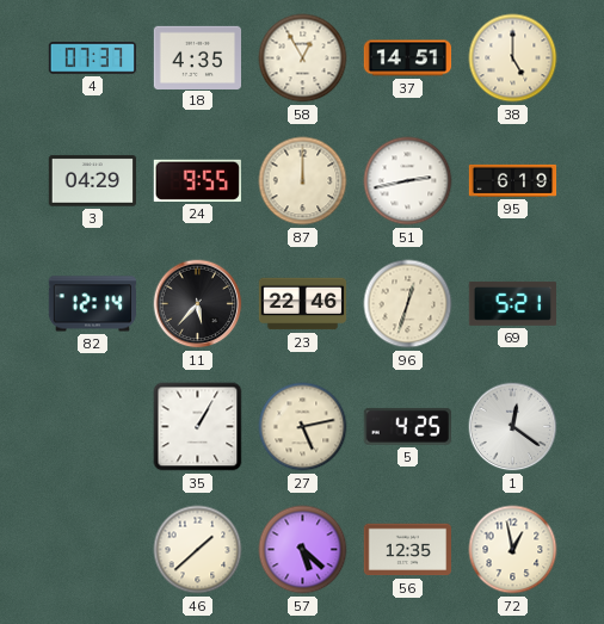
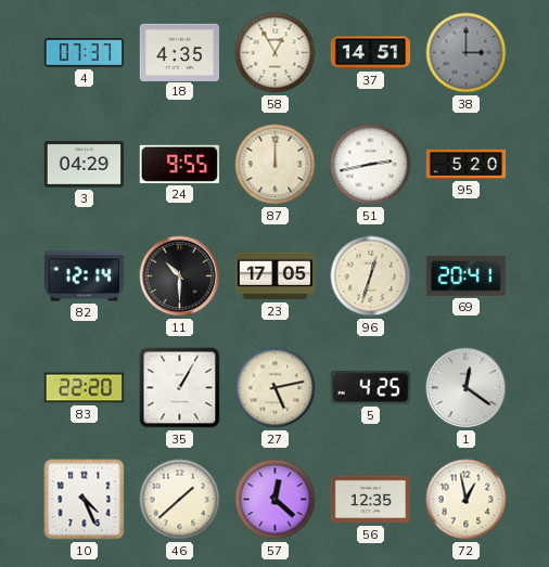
38: 5:00 -> 3:00 (467, 53)
38 dial: cream -> grey (467, 53)
95: 6:19 -> 5:20 (467, 164)
11: 5:37 -> 10:30 (180, 276)
23: 22:46 -> 17:05 (276, 276)
69: 5:21 -> 20:41 (465, 275)
83: none -> 22:20 (85, 388)
10: none -> 4:26 (85, 500)
57: 5:22 -> 12:22 (276, 500)
